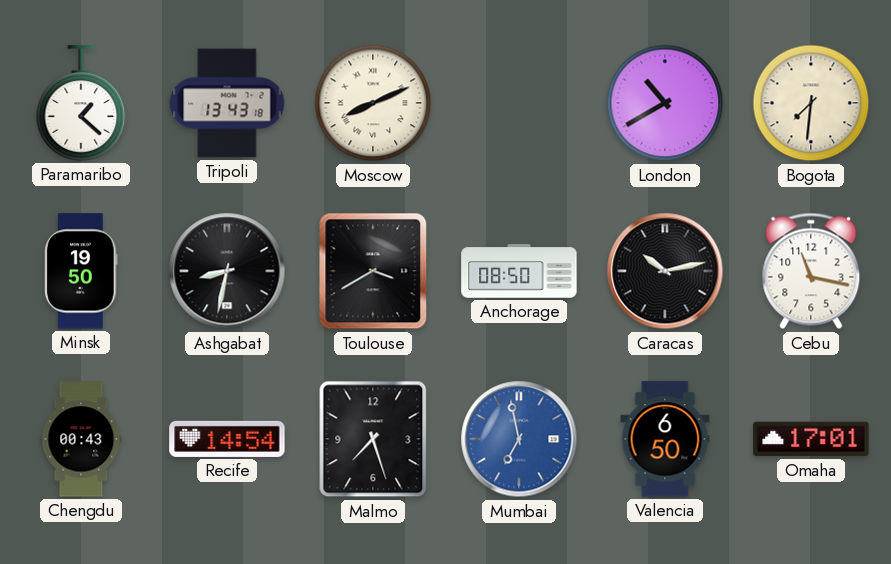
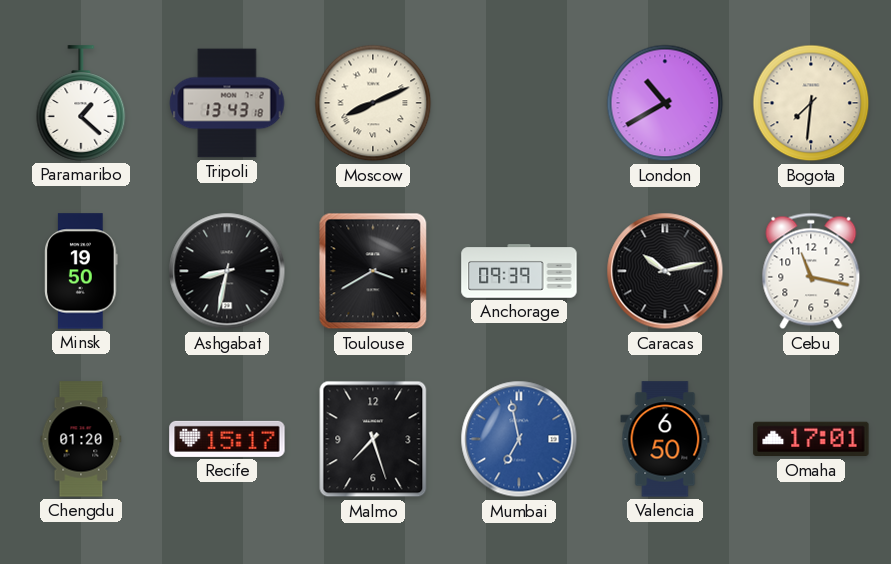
Anchorage: 08:50 -> 09:39 (519, 271)
Chengdu: 00:43 -> 01:20 (81, 439)
Recife: 14:54 -> 15:17 (227, 439)
